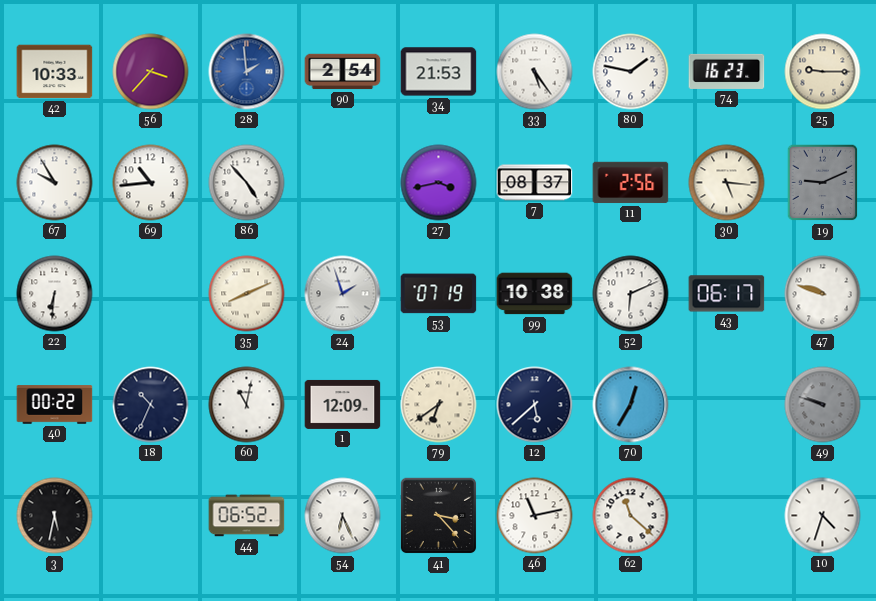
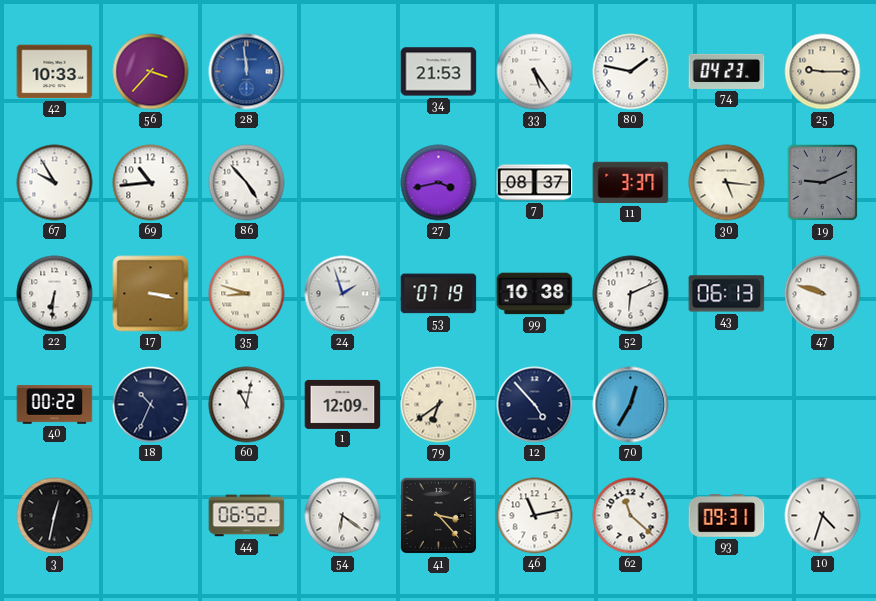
28: 1:59 -> 11:59 (247, 72)
90: 2:54 -> none (343, 72)
74: 16:23 -> 04:23 (727, 71)
11: 2:56 -> 3:37 (631, 183)
17: none -> 3:17 (151, 294)
35: 8:11 -> 8:48 (247, 294)
43: 06:17 -> 06:13 (727, 294)
12: 5:38 -> 4:53 (535, 405)
49: 9:48 -> none (823, 405)
3: 5:32 -> 12:32 (55, 516)
54: 6:26 -> 6:21 (343, 516)
93: none -> 09:31 (727, 516)
